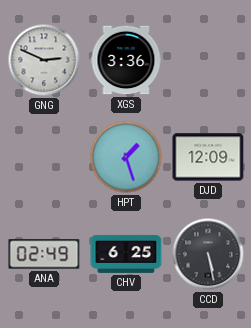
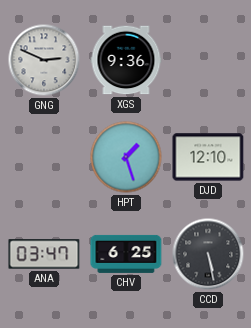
XGS: 3:36 -> 9:36 (126, 60)
DJD: 12:09 -> 12:10 (208, 157)
ANA: 02:49 -> 03:47 (44, 254)
